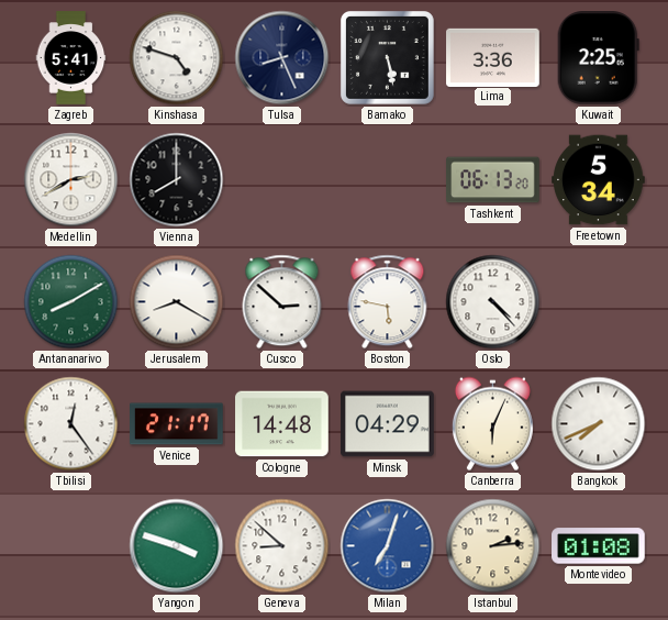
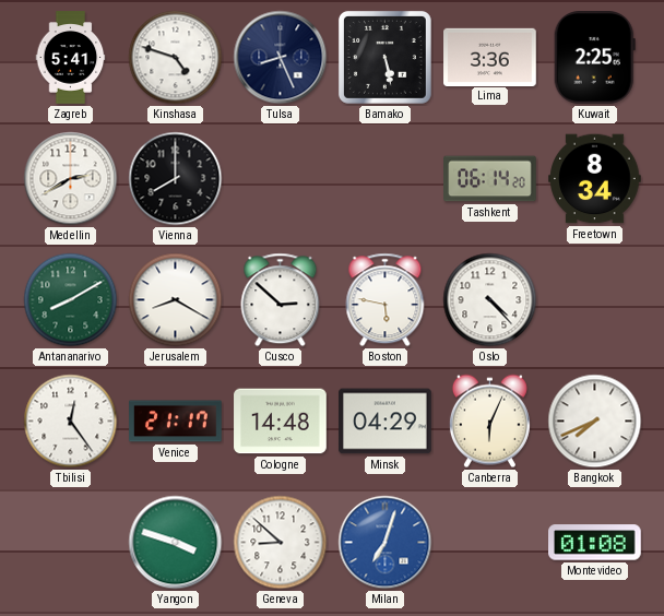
Tashkent: 06:13 -> 06:14 (490, 179)
Freetown: 5:34 -> 8:34 (595, 179)
Istanbul: 2:14 -> none (493, 546)
